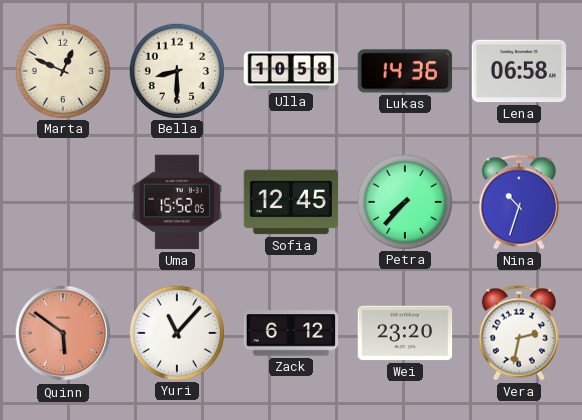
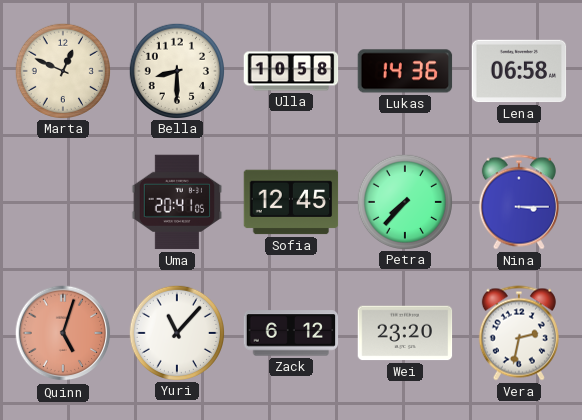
Uma: 15:52 -> 20:41 (177, 202)
Nina: 10:33 -> 3:15 (519, 202)
Quinn: 5:51 -> 5:03 (63, 333)
